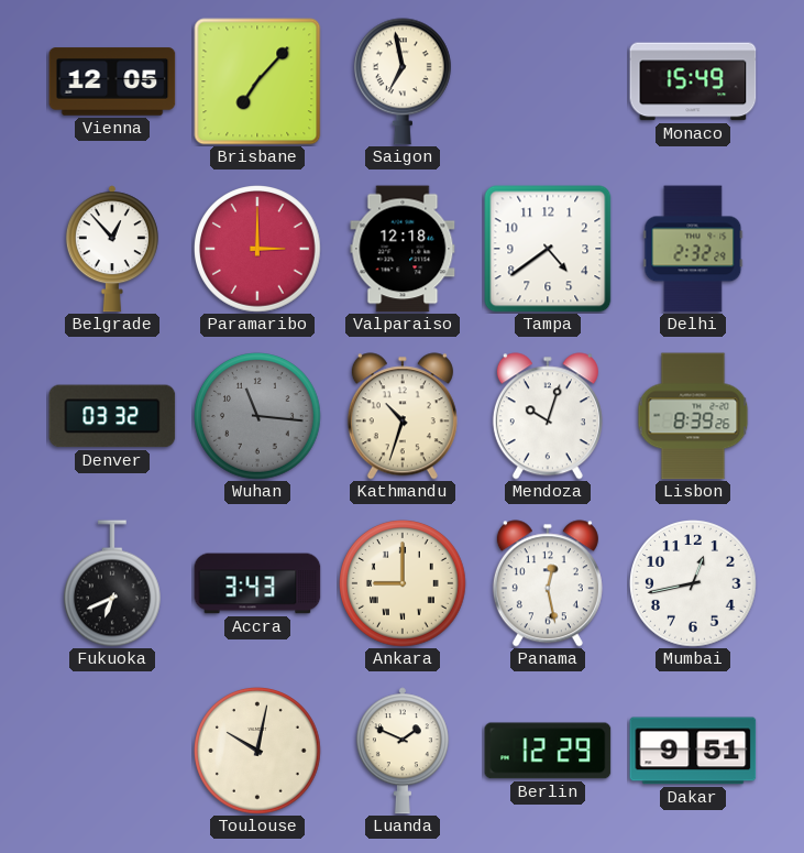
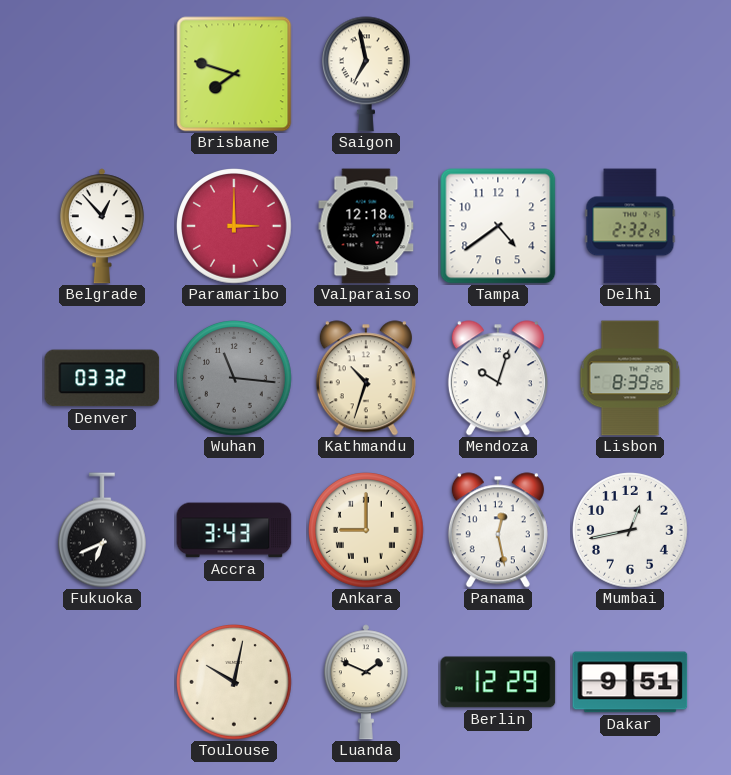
Vienna: 12:05 -> none (112, 81)
Brisbane: 7:07 -> 7:48 (234, 74)
Monaco: 15:49 -> none (693, 81)
